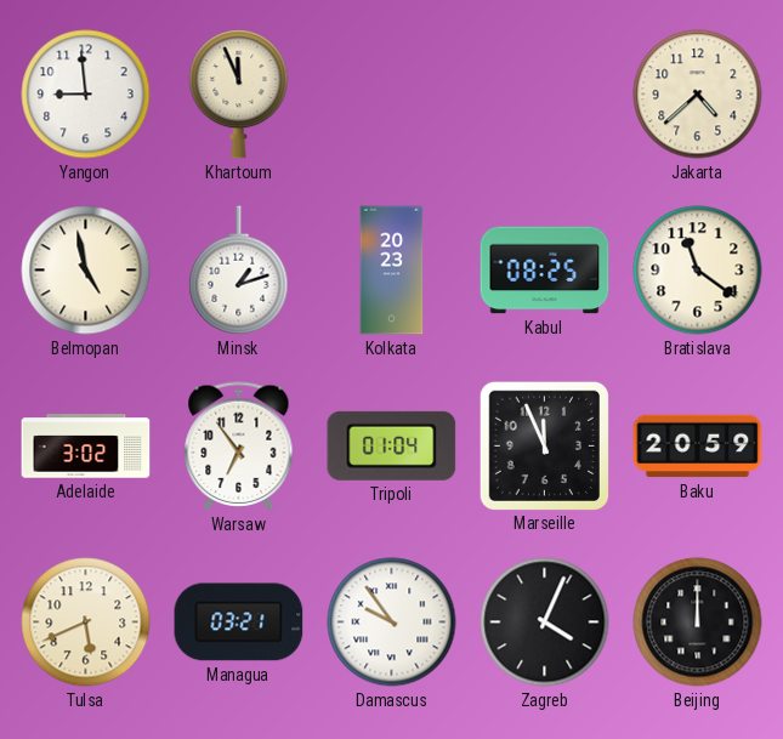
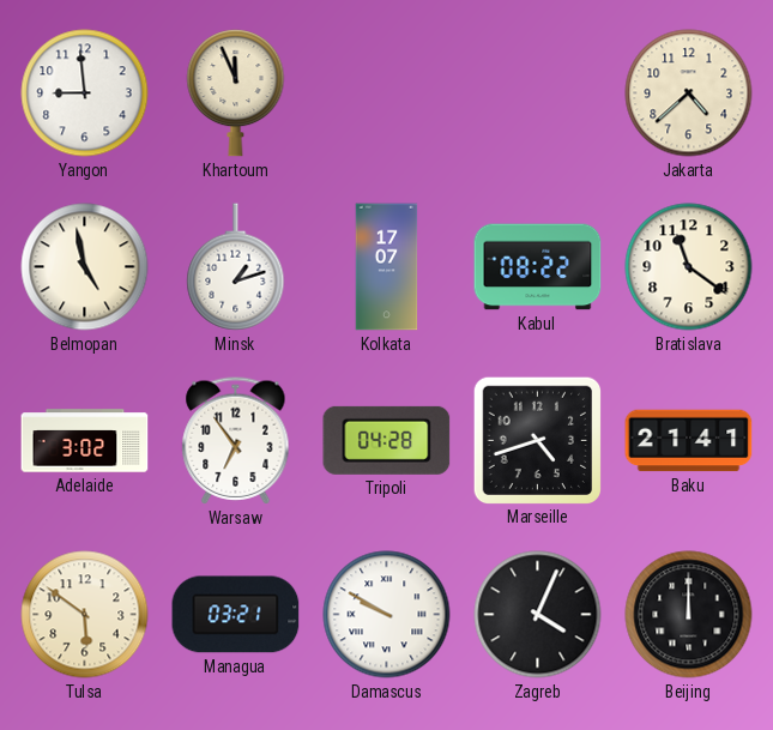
Kolkata: 20:23 -> 17:07 (387, 267)
Kabul: 08:25 -> 08:22 (538, 267)
Tripoli: 01:04 -> 04:28 (387, 440)
Marseille: 11:56 -> 4:42 (537, 440)
Baku: 20:59 -> 21:41 (689, 441)
Tulsa: 5:41 -> 5:51 (85, 615)
Damascus: 9:54 -> 9:50 (387, 615)
